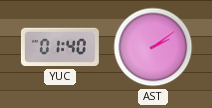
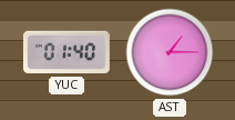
AST: 2:09 -> 1:15 (170, 52)
